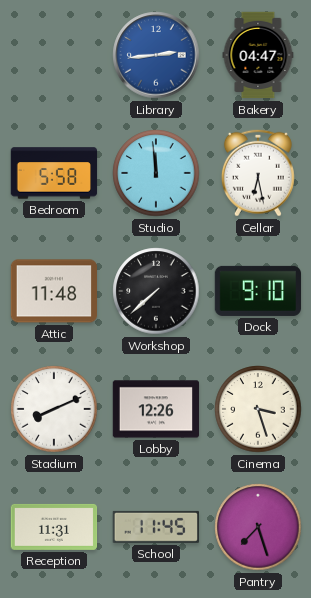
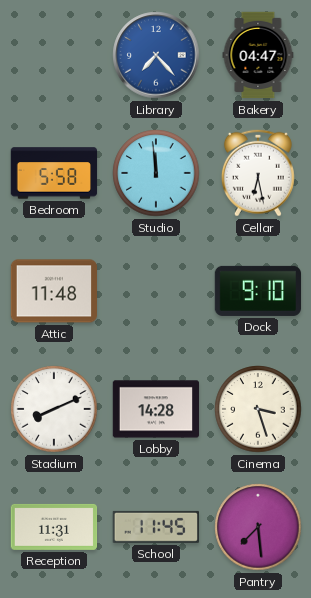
Library: 2:44 -> 7:23 (156, 55)
Workshop: 7:38 -> none (156, 291)
Lobby: 12:26 -> 14:28 (156, 409)
Pantry: 7:27 -> 7:29 (258, 527)
